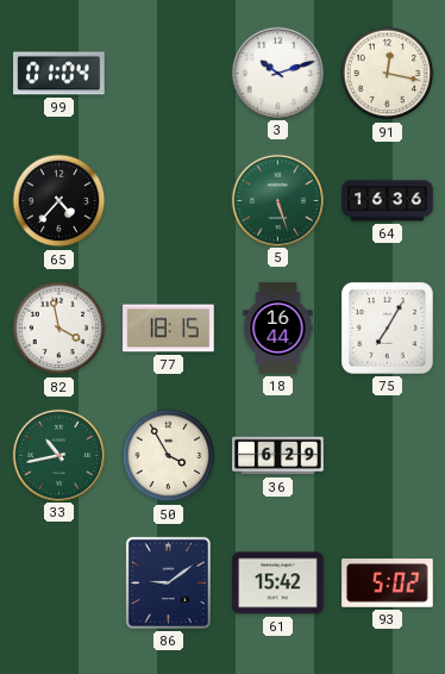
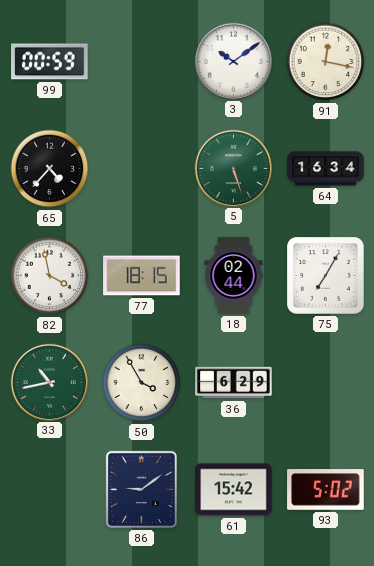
99: 01:04 -> 00:59 (50, 62)
3: 10:12 -> 10:09 (233, 61)
64: 16:36 -> 16:34 (326, 169)
18: 16:44 -> 02:44 (234, 276)
